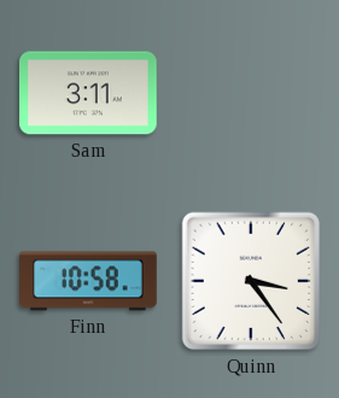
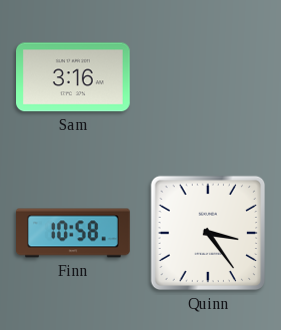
Sam: 3:11 -> 3:16 (74, 77)
